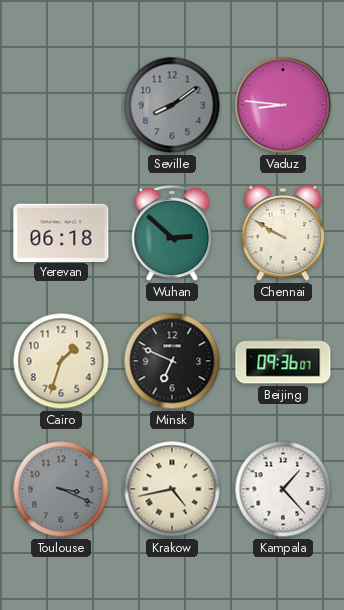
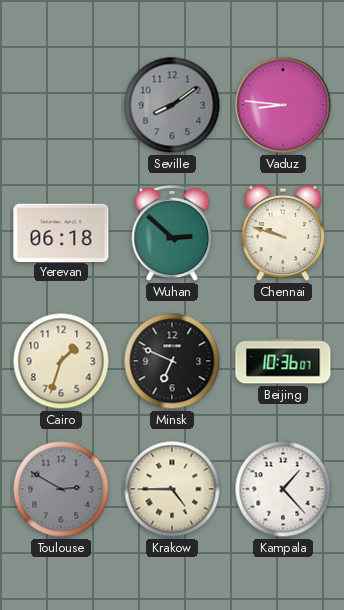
Chennai: 9:50 -> 9:48 (283, 233)
Beijing: 09:36 -> 10:36 (283, 361)
Toulouse: 3:19 -> 2:50 (61, 489)
Krakow: 4:43 -> 4:45 (172, 489)
